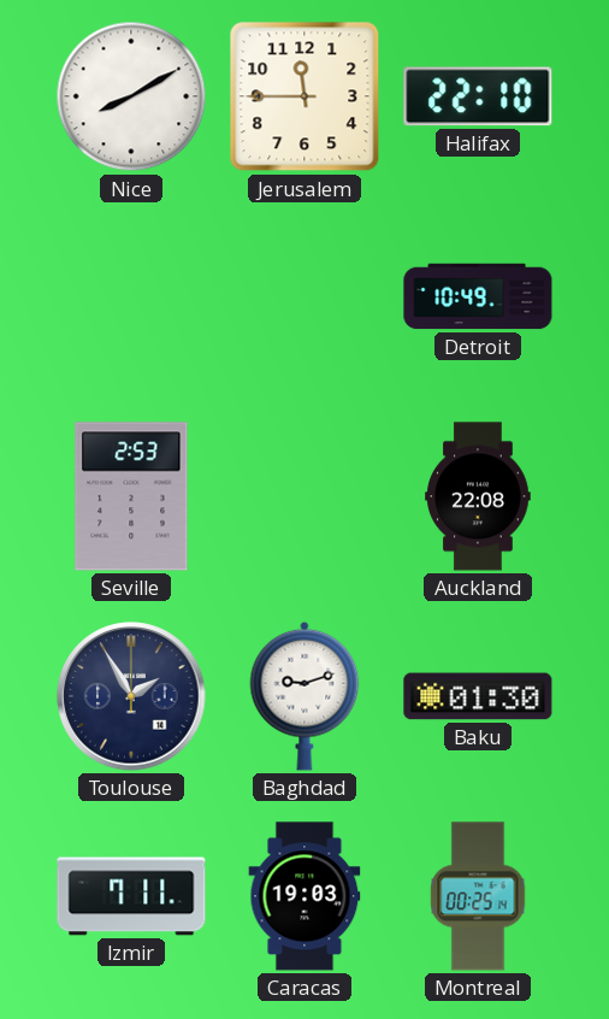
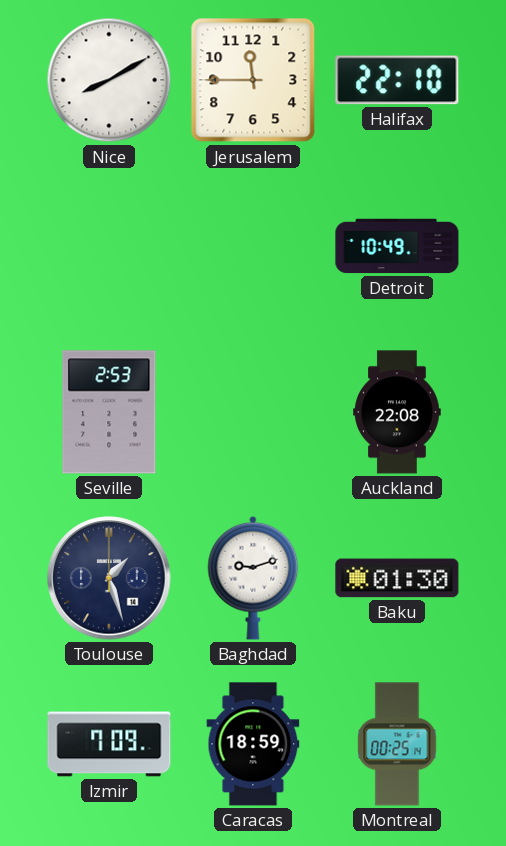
Toulouse: 1:55 -> 1:27 (109, 578)
Izmir: 7:11 -> 7:09 (109, 744)
Caracas: 19:03 -> 18:59 (253, 744)
